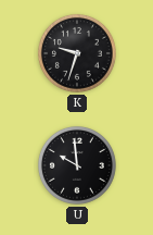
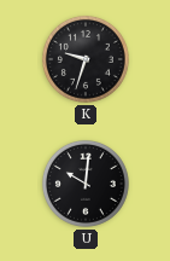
U: 9:59 -> 10:01 (86, 184)
